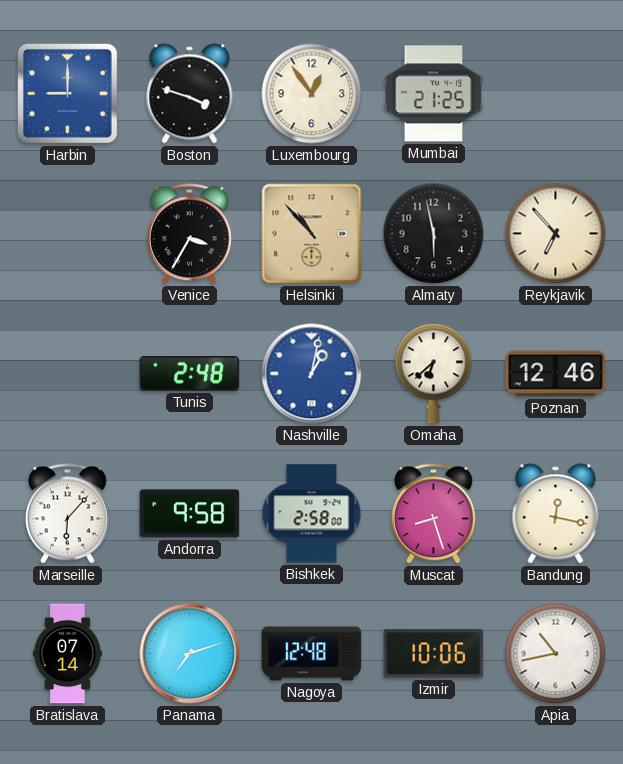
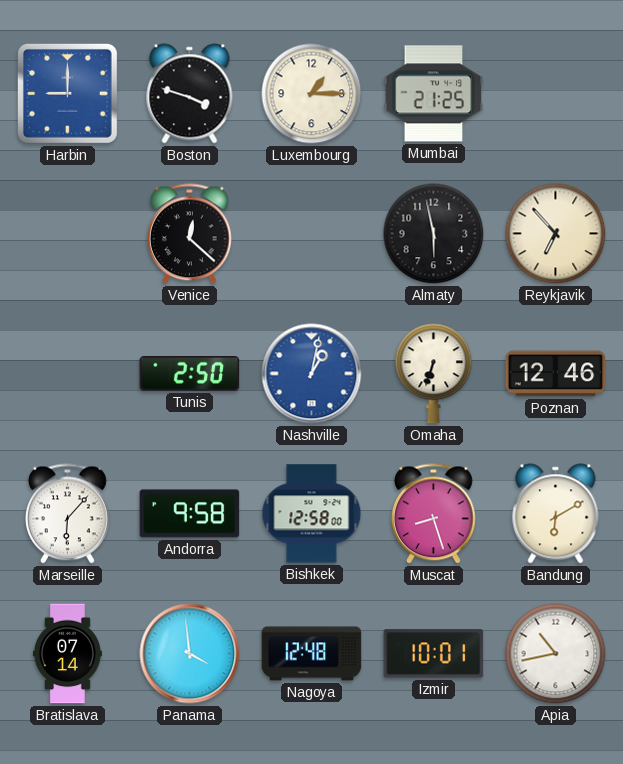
Luxembourg: 12:54 -> 1:15 (312, 94)
Venice: 3:35 -> 12:22 (189, 234)
Helsinki: 10:53 -> none (312, 234)
Tunis: 2:48 -> 2:50 (190, 374)
Omaha: 6:38 -> 6:33 (434, 374)
Bishkek: 2:58 -> 12:58 (312, 514)
Bandung: 12:17 -> 6:10 (556, 514)
Panama: 7:12 -> 3:59 (190, 654)
Izmir: 10:06 -> 10:01 (434, 654)
